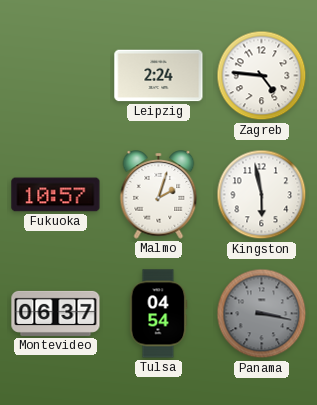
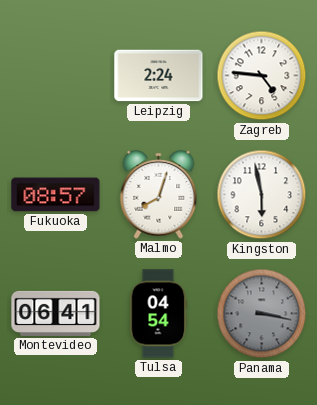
Fukuoka: 10:57 -> 08:57 (56, 195)
Malmo: 2:03 -> 8:03 (159, 195)
Montevideo: 06:37 -> 06:41 (56, 313)
